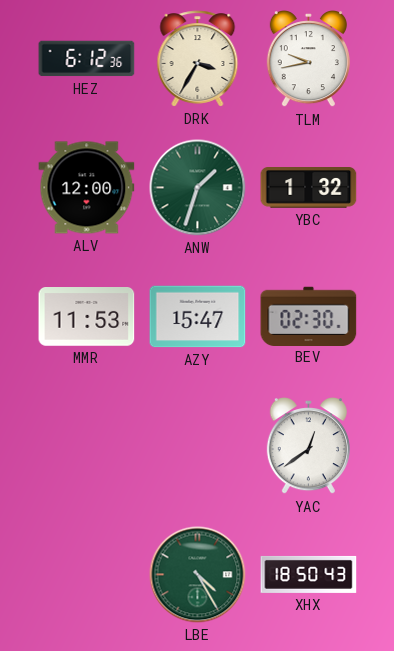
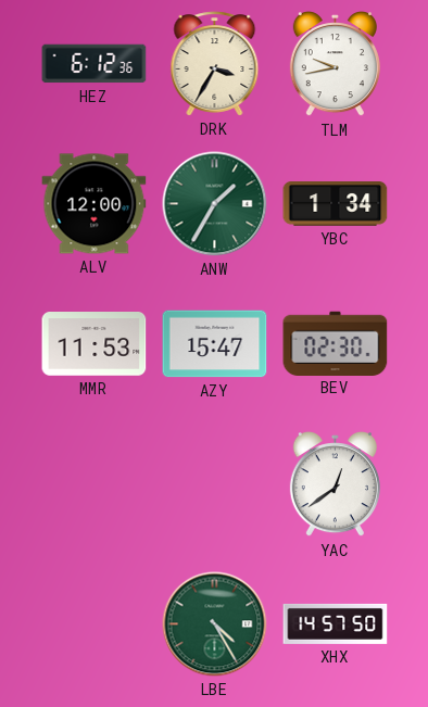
ANW: 1:33 -> 1:35 (215, 204)
YBC: 1:32 -> 1:34 (336, 204)
XHX: 18:50 -> 14:57 (336, 623)
